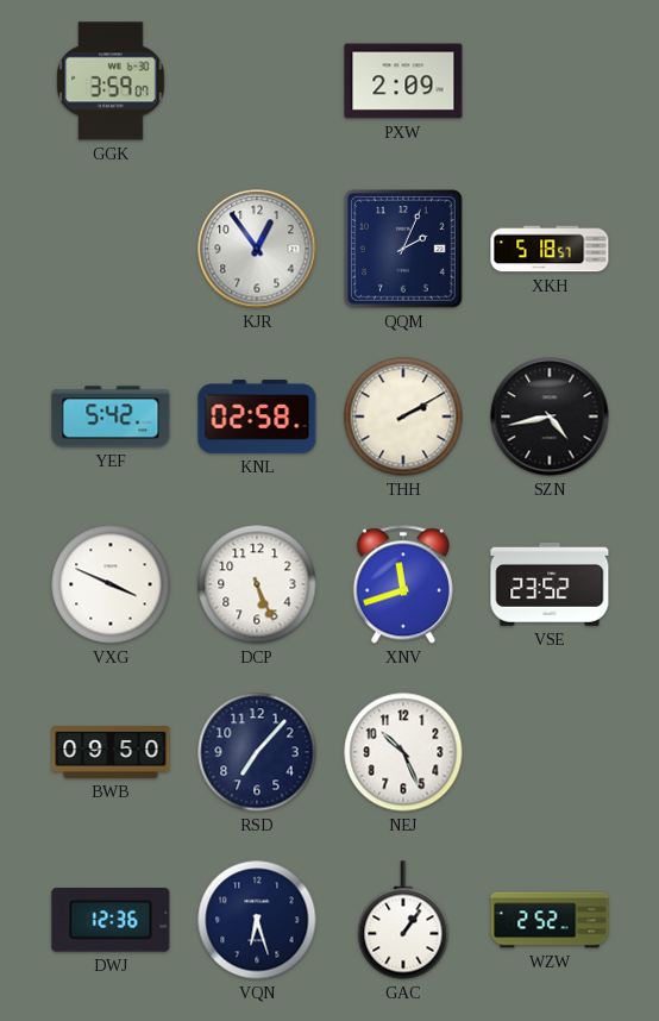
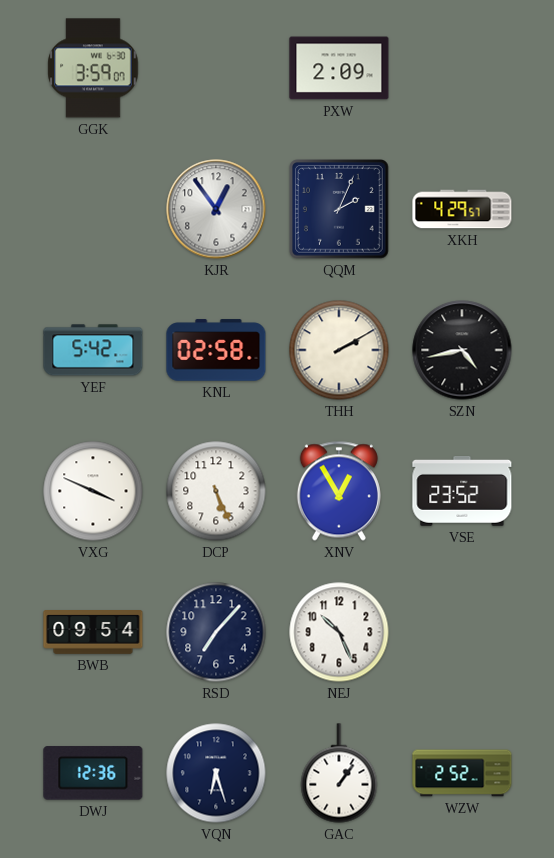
XKH: 5:18 -> 4:29 (462, 209)
XNV: 11:42 -> 12:55 (339, 491)
BWB: 09:50 -> 09:54 (93, 633)
